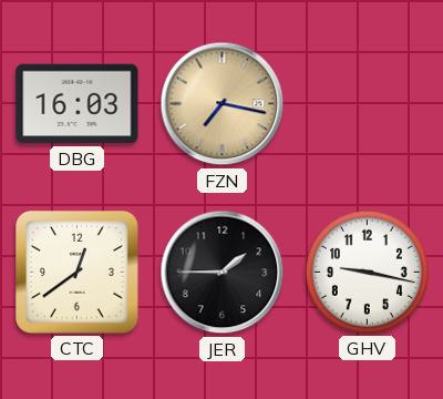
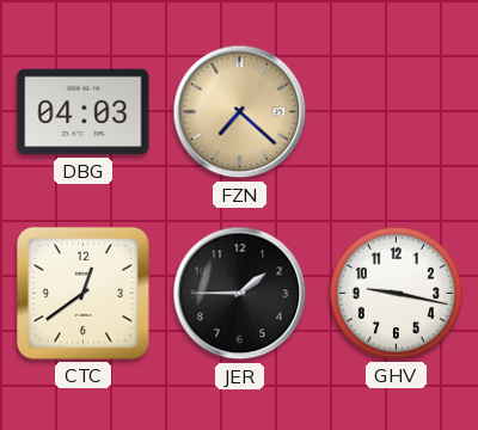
DBG: 16:03 -> 04:03 (84, 112)
FZN: 7:17 -> 7:22 (240, 112)
